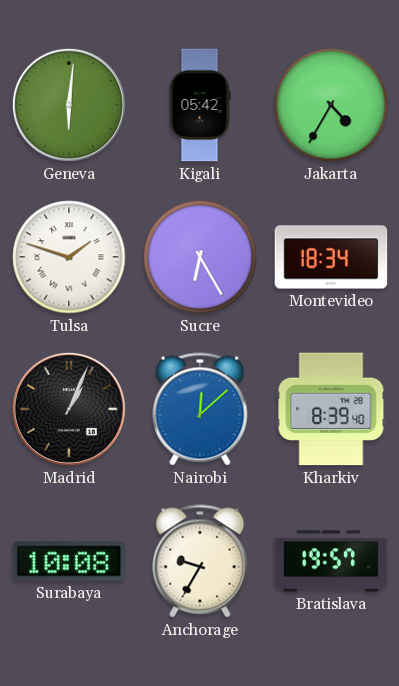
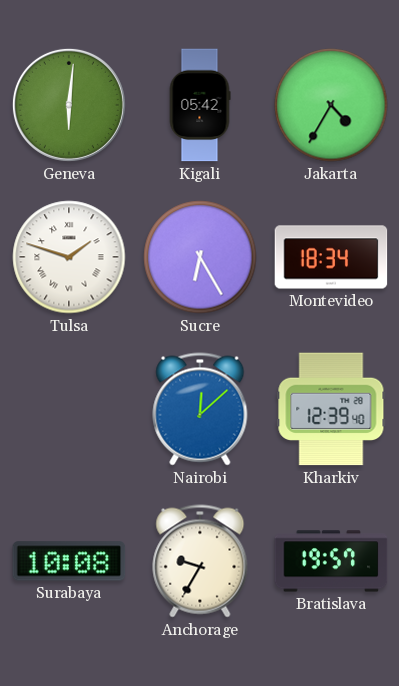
Madrid: 1:04 -> none (69, 409)
Kharkiv: 8:39 -> 12:39 (331, 409)
